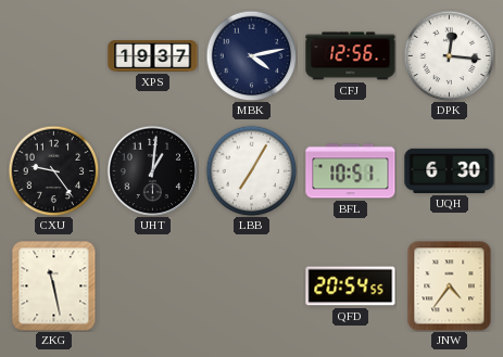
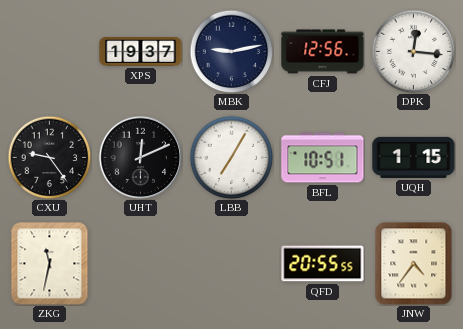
MBK: 4:13 -> 9:13 (231, 51)
UHT: 1:01 -> 12:11 (140, 157)
UQH: 6:30 -> 1:15 (414, 157)
ZKG: 11:28 -> 11:32 (50, 263)
QFD: 20:54 -> 20:55 (323, 264)
